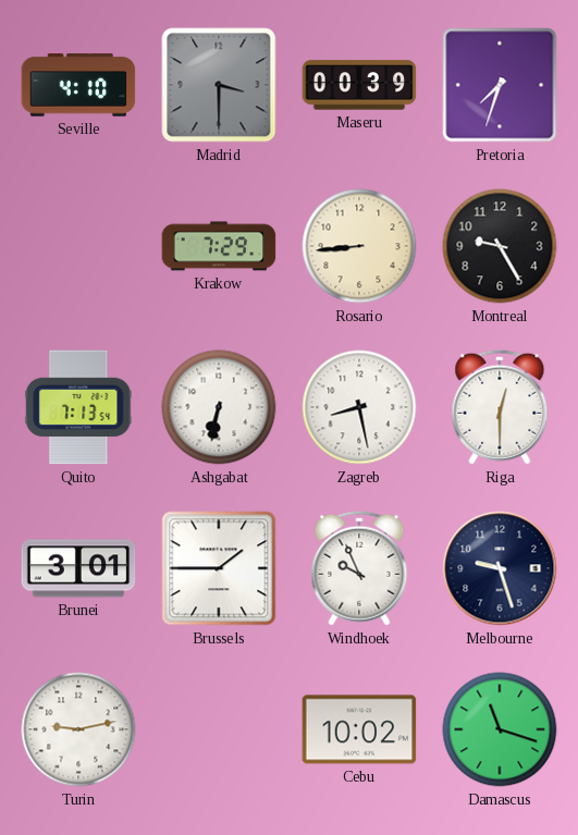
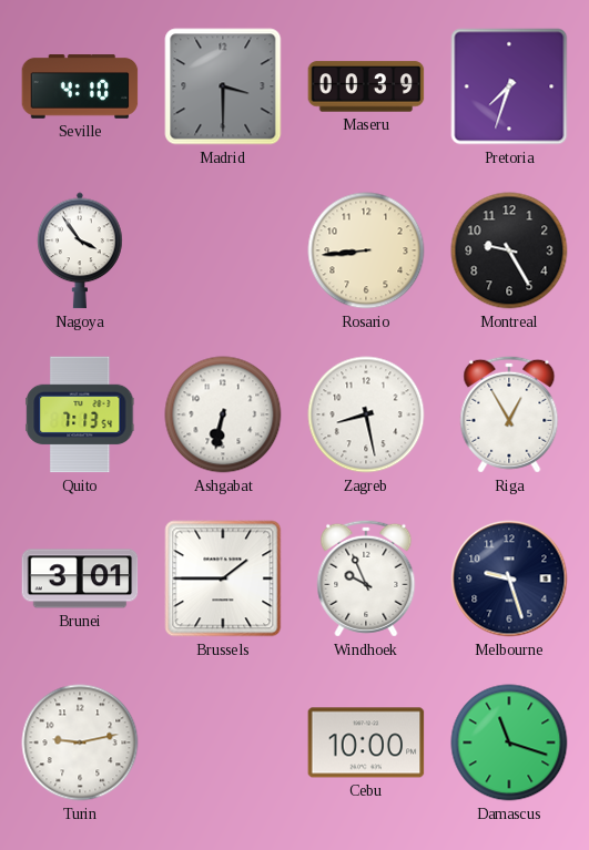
Nagoya: none -> 3:54 (80, 250)
Krakow: 7:29 -> none (219, 246)
Riga: 12:30 -> 12:55 (509, 414)
Cebu: 10:02 -> 10:00 (366, 743)
